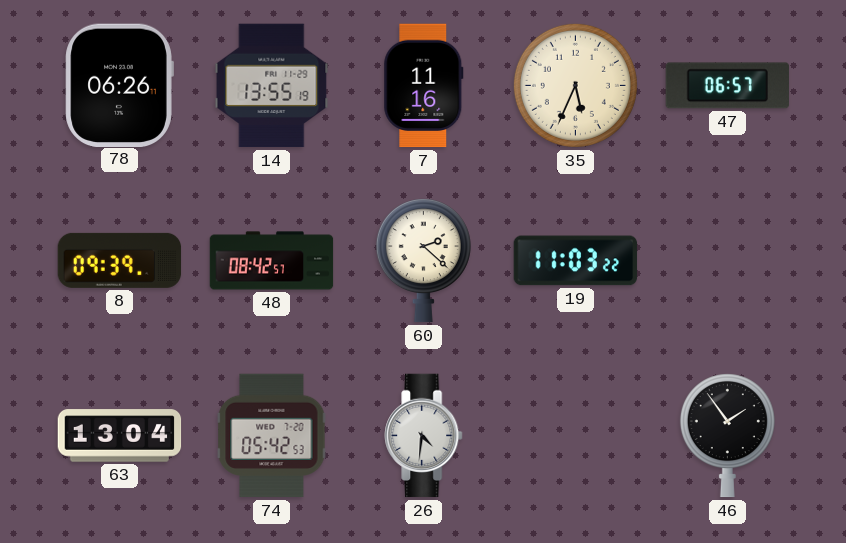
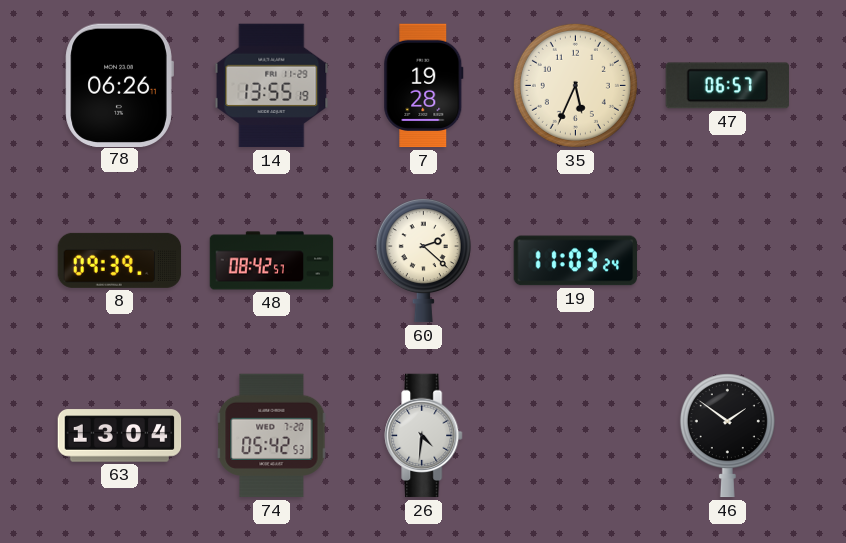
7: 11:16 -> 19:28 (424, 86)
19: 11:03:22 -> 11:03:24 (576, 261)
46: 1:54 -> 1:51 (727, 436)
